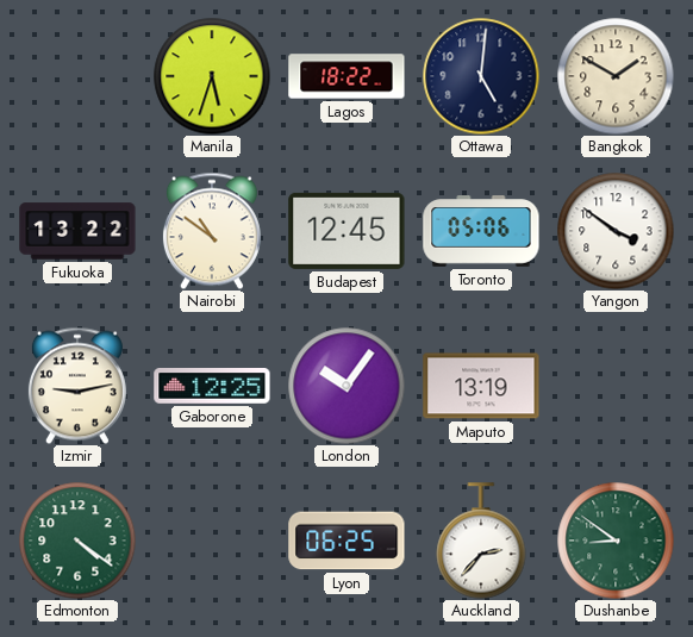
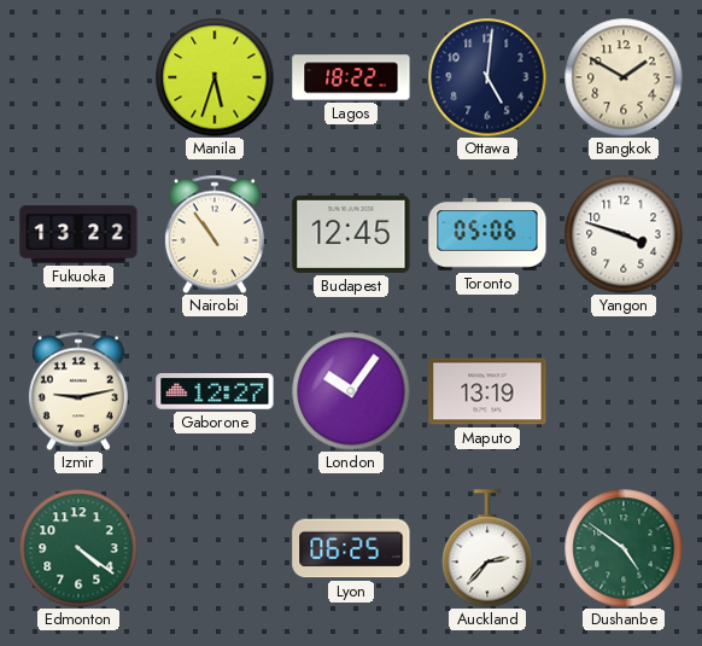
Nairobi: 10:51 -> 10:54 (215, 234)
Yangon: 3:51 -> 3:48 (624, 234)
Gaborone: 12:25 -> 12:27 (215, 392)
Dushanbe: 8:51 -> 4:51 (624, 548)
